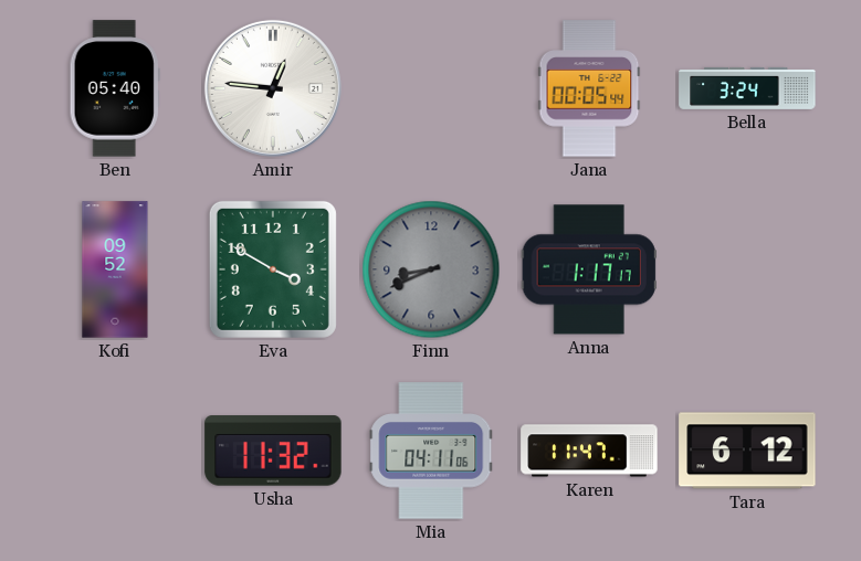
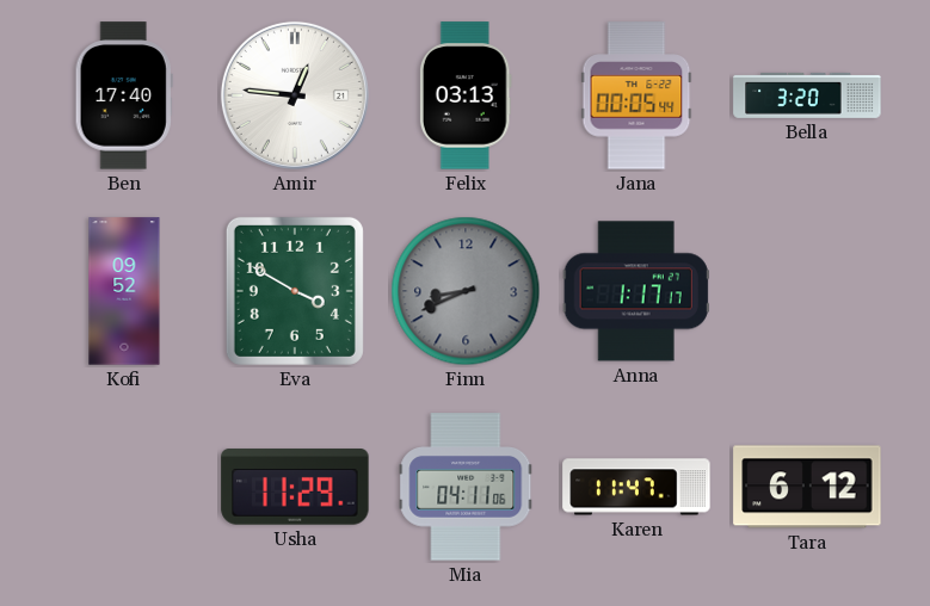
Ben: 05:40 -> 17:40 (124, 95)
Felix: none -> 03:13 (466, 95)
Bella: 3:24 -> 3:20 (807, 95)
Usha: 11:32 -> 11:29 (295, 487)
